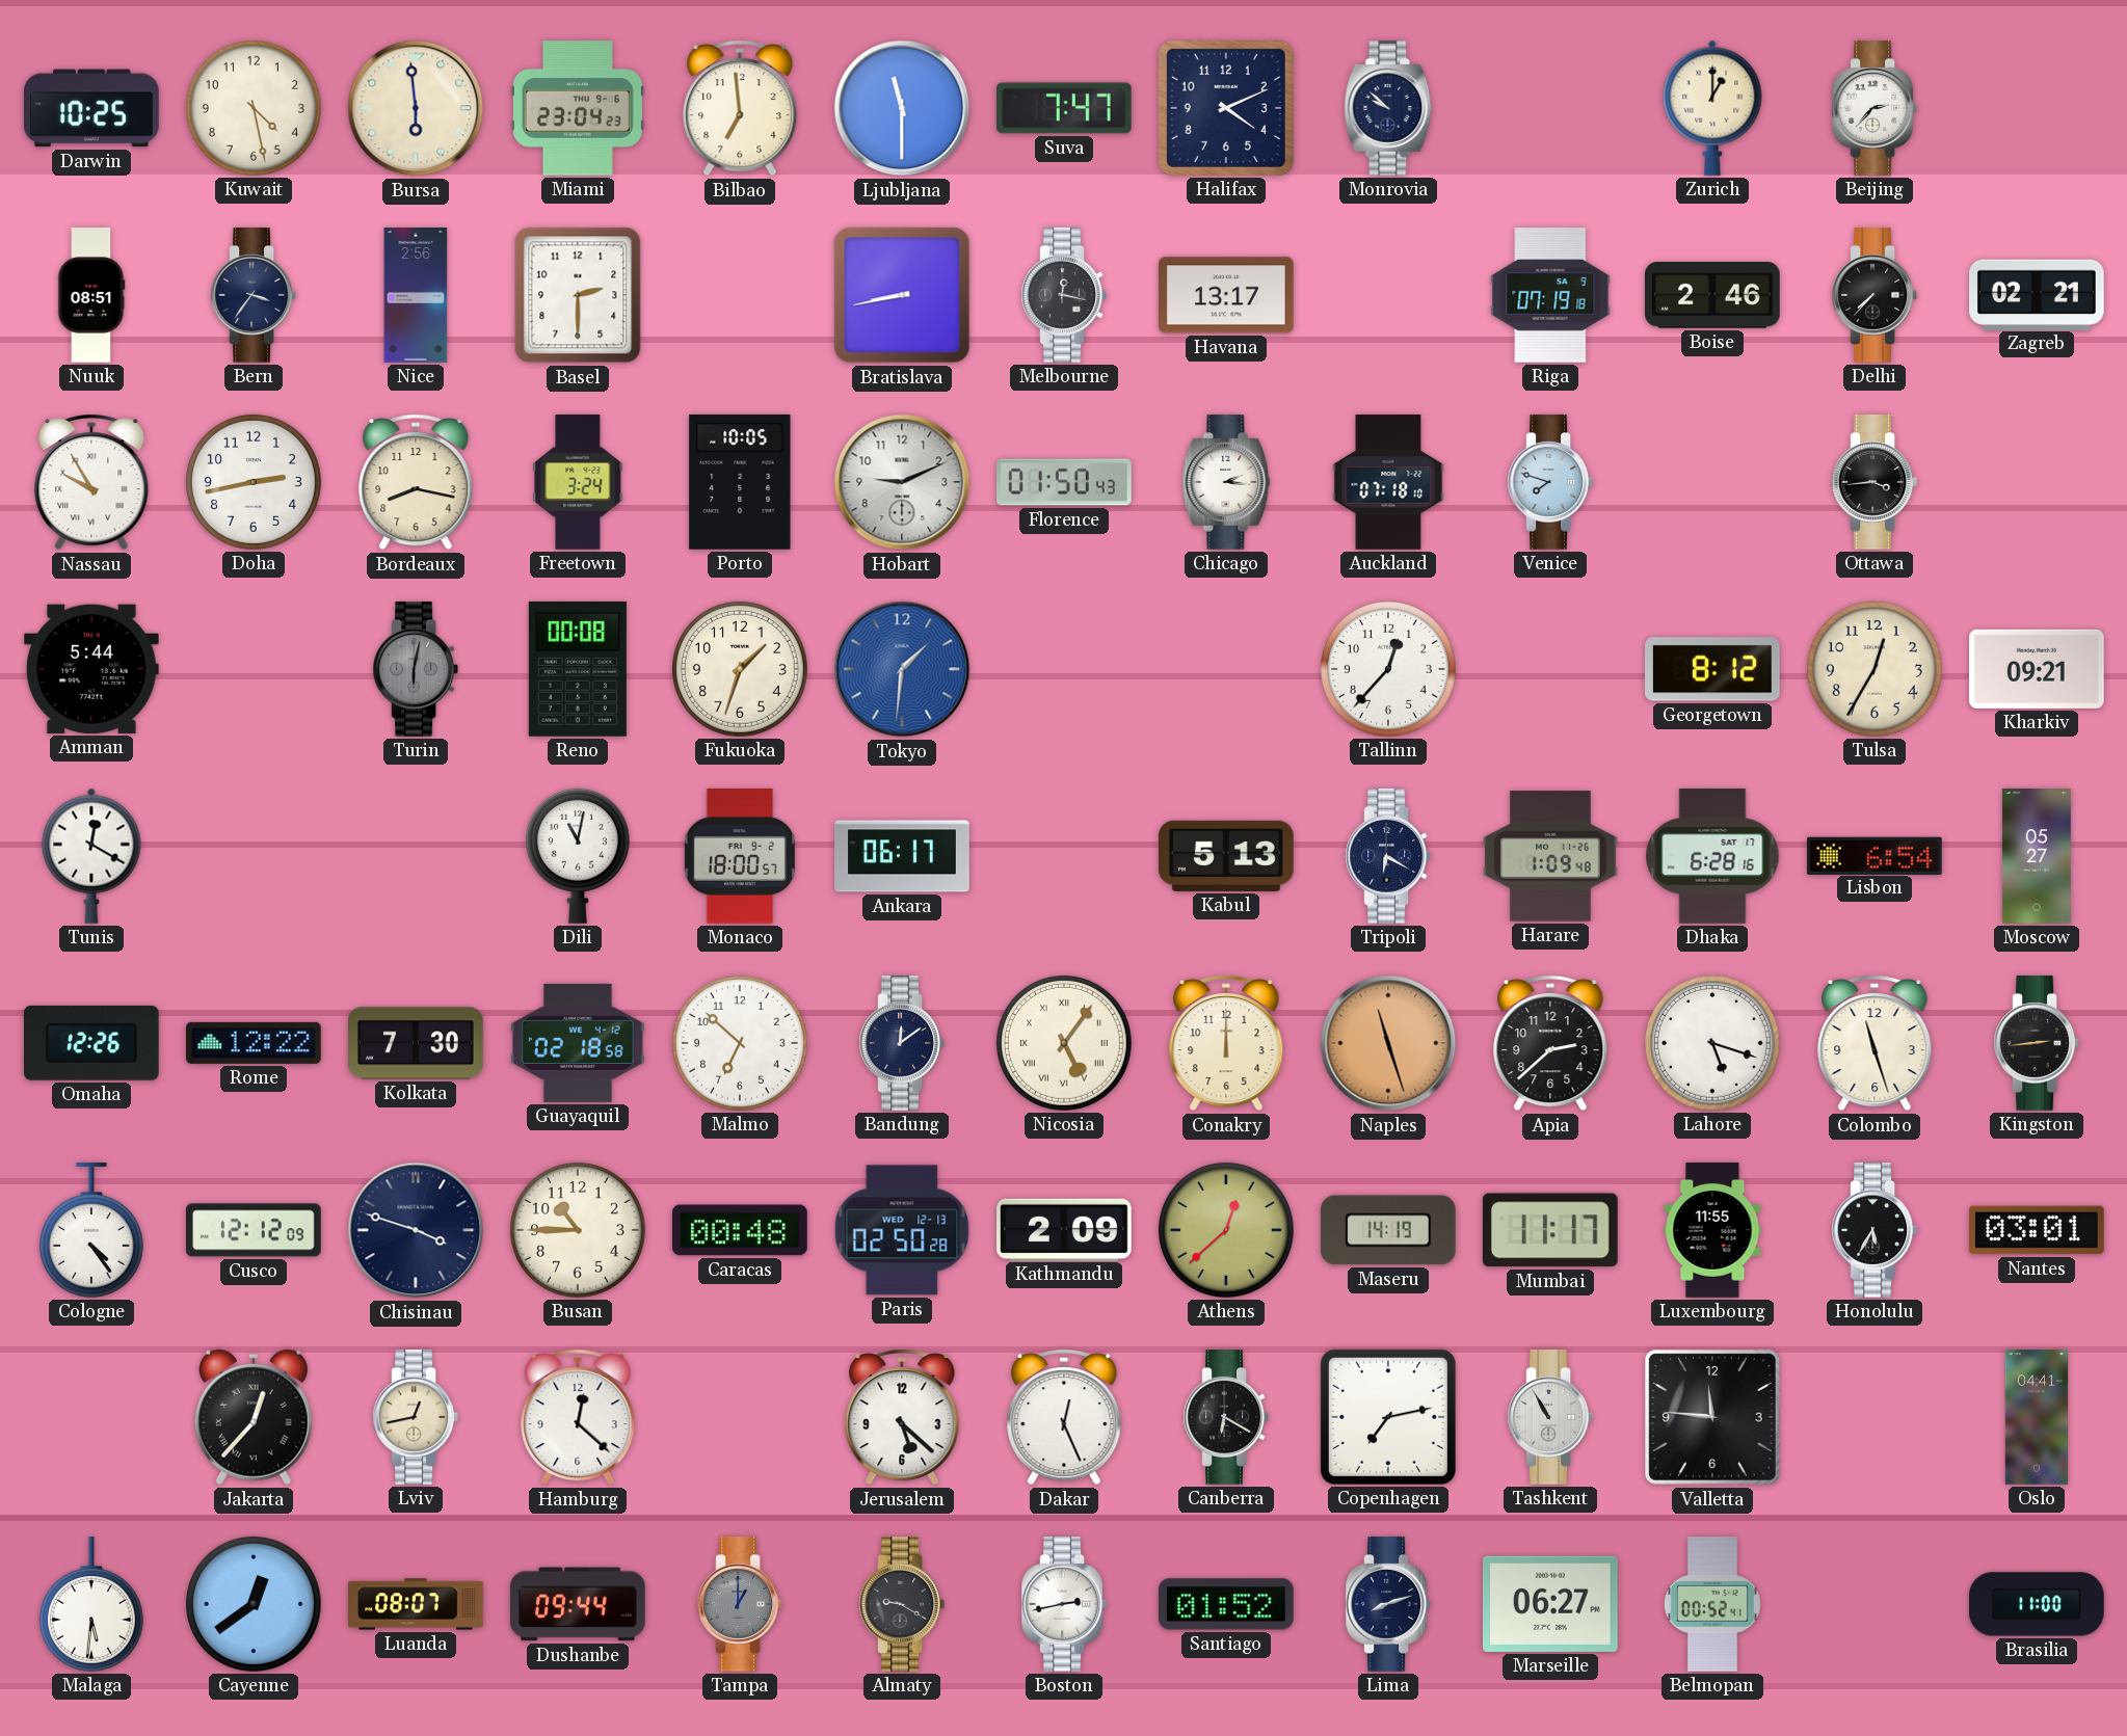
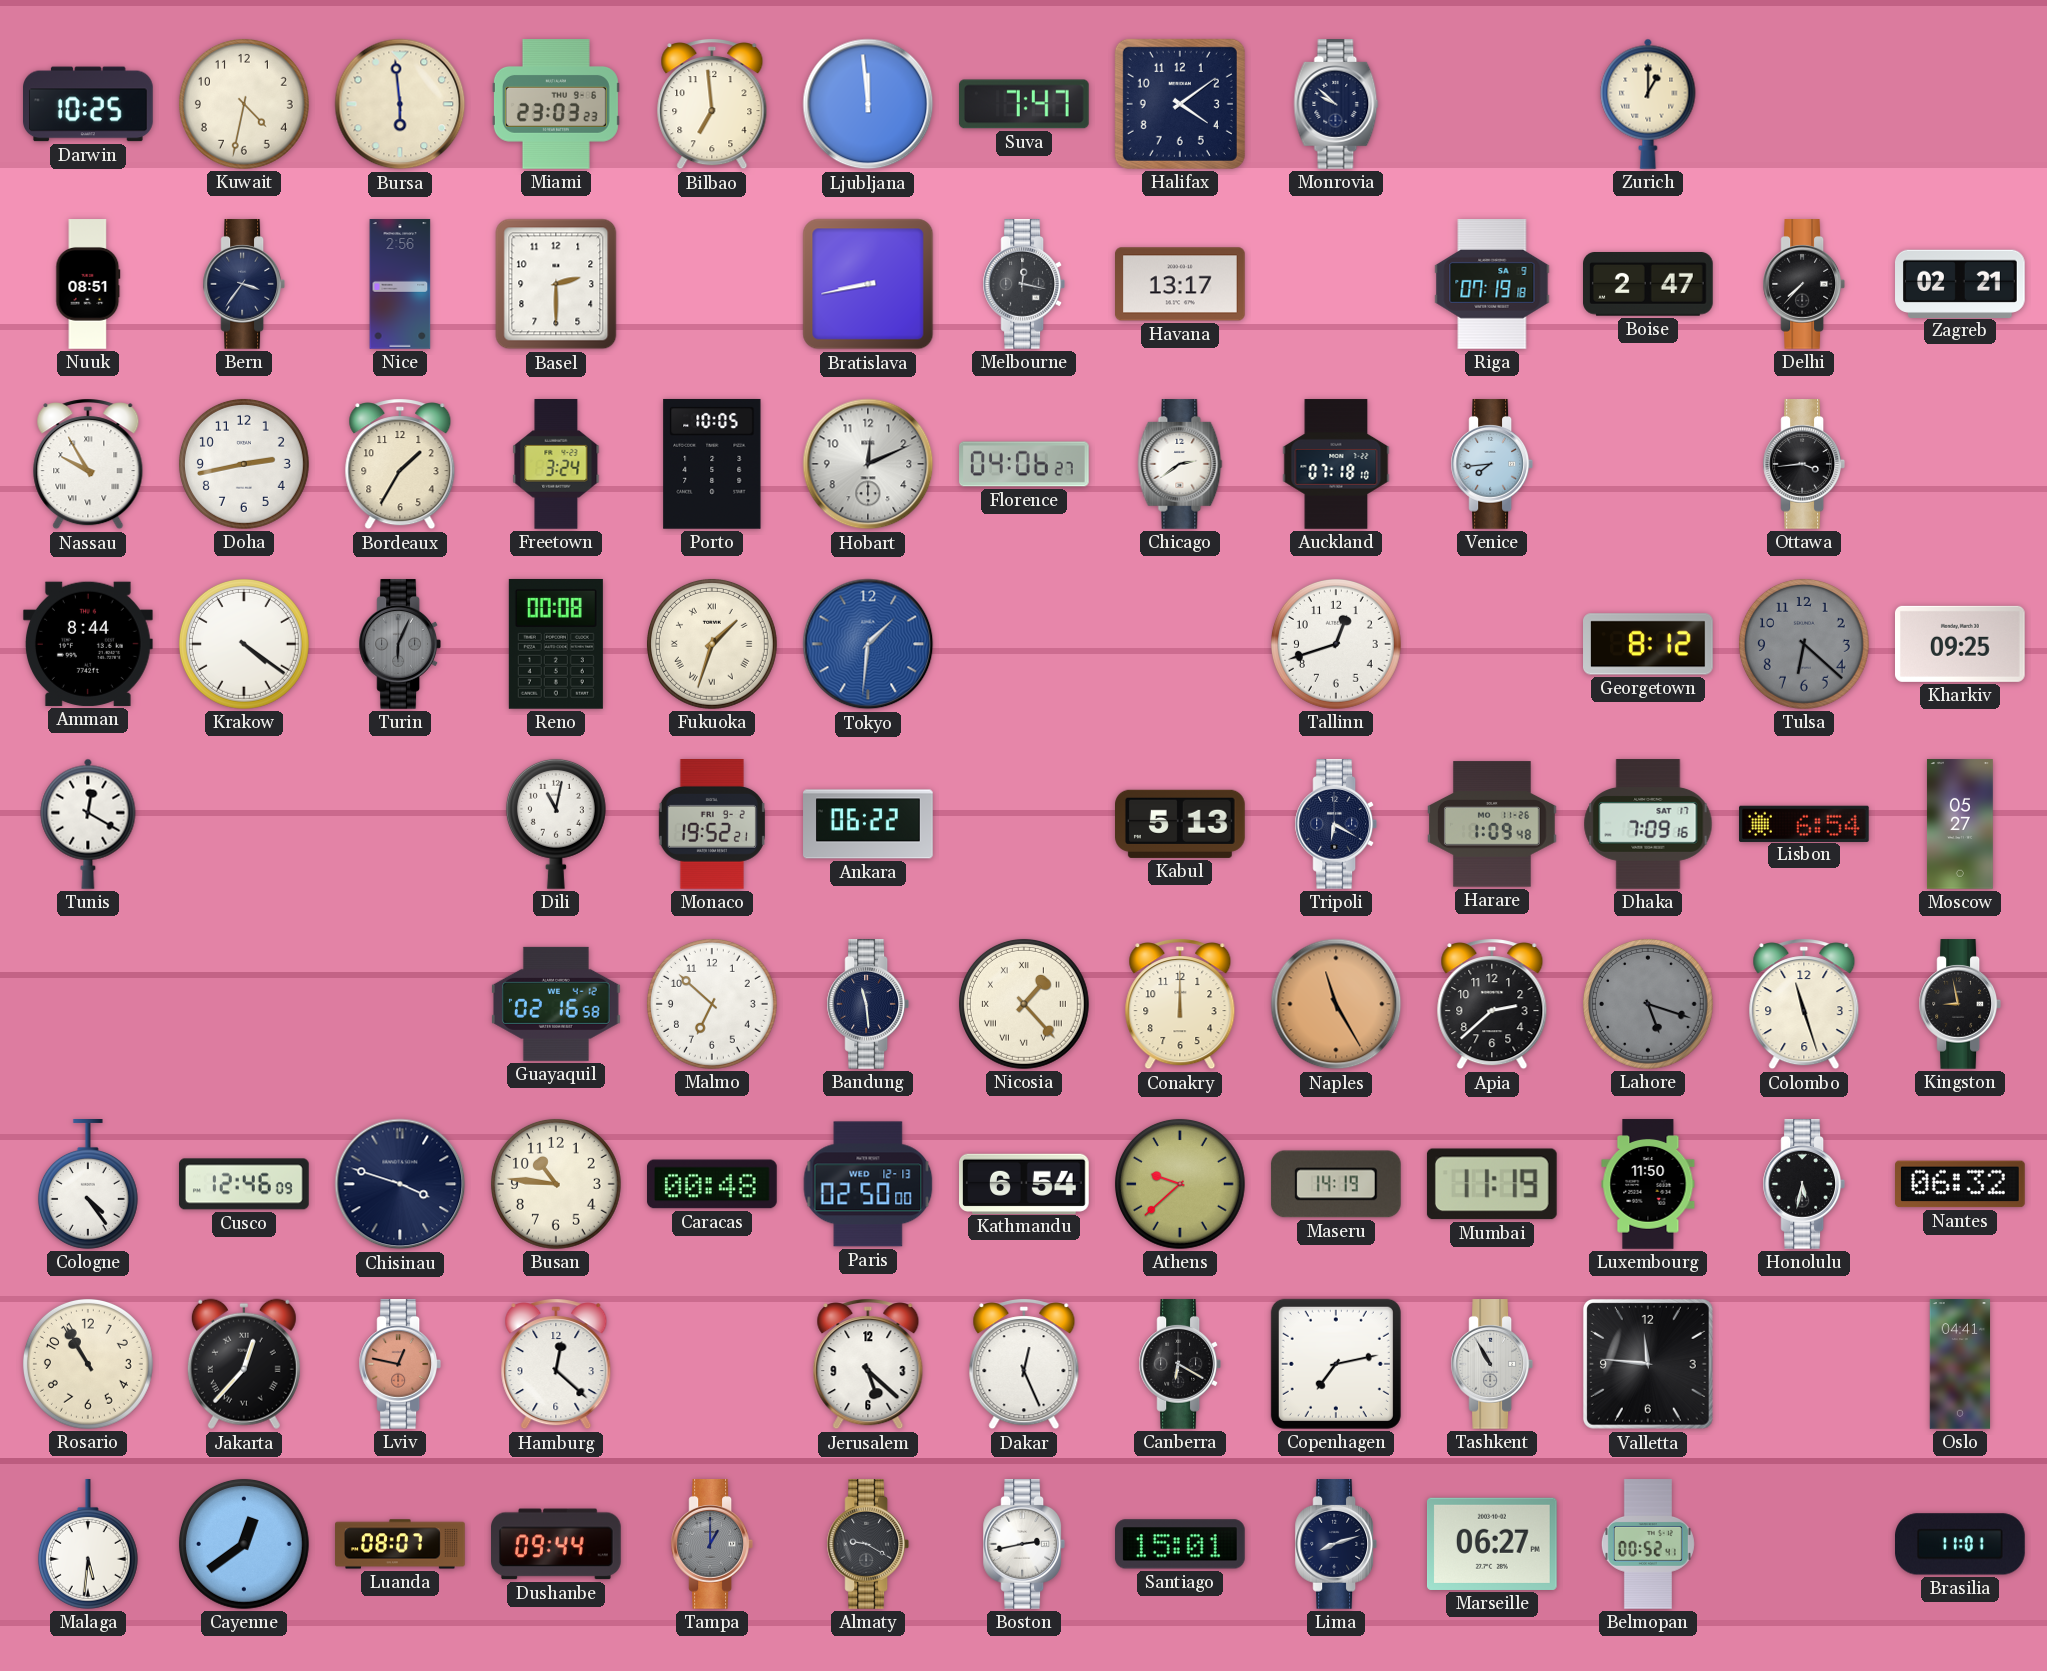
Kuwait: 4:28 -> 4:32 (244, 104)
Miami: 23:04 -> 23:03 (556, 104)
Ljubljana: 11:30 -> 11:59 (868, 104)
Halifax: 4:11 -> 4:09 (1180, 104)
Beijing: 2:37 -> none (1873, 108)
Boise: 2:46 -> 2:47 (1649, 284)
Bordeaux: 8:17 -> 1:35 (400, 464)
Hobart: 9:11 -> 12:11 (868, 464)
Florence: 01:50 -> 04:06 (1024, 464)
Chicago: 2:16 -> 2:39 (1180, 464)
Venice: 7:48 -> 7:44 (1491, 464)
Amman: 5:44 -> 8:44 (88, 644)
Krakow: none -> 4:21 (244, 644)
Turin: 6:02 -> 6:04 (399, 644)
Fukuoka numerals: Arabic -> Roman (712, 644)
Tallinn: 12:37 -> 12:42 (1336, 644)
Tulsa: 12:35 -> 6:22 (1804, 644)
Tulsa dial: cream -> grey (1804, 644)
Kharkiv: 09:21 -> 09:25 (1961, 644)
Monaco: 18:00 -> 19:52 (712, 825)
Ankara: 06:17 -> 06:22 (868, 824)
Dhaka: 6:28 -> 7:09 (1648, 824)
Omaha: 12:26 -> none (91, 1043)
Rome: 12:22 -> none (254, 1043)
Kolkata: 7:30 -> none (416, 1043)
Guayaquil: 02:18 -> 02:16 (557, 1004)
Bandung: 12:09 -> 11:29 (867, 1004)
Nicosia: 5:06 -> 1:23 (1024, 1004)
Naples: 11:27 -> 11:25 (1336, 1004)
Lahore dial: white -> grey (1648, 1004)
Kingston: 2:44 -> 8:58 (1959, 1004)
Cusco: 12:12 -> 12:46 (245, 1184)
Busan: 10:45 -> 10:46 (556, 1184)
Paris: 02:50:28 -> 02:50:00 (868, 1184)
Kathmandu: 2:09 -> 6:54 (1025, 1183)
Athens: 12:38 -> 9:38 (1180, 1184)
Mumbai: 11:17 -> 11:19 (1492, 1184)
Luxembourg: 11:55 -> 11:50 (1648, 1184)
Honolulu: 5:35 -> 5:32 (1803, 1184)
Nantes: 03:01 -> 06:32 (1961, 1184)
Rosario: none -> 10:55 (88, 1364)
Lviv: 12:43 -> 12:47 (399, 1364)
Lviv dial: cream -> salmon (399, 1364)
Santiago: 01:52 -> 15:01 (1181, 1544)
Brasilia: 11:00 -> 11:01 (1961, 1544)
